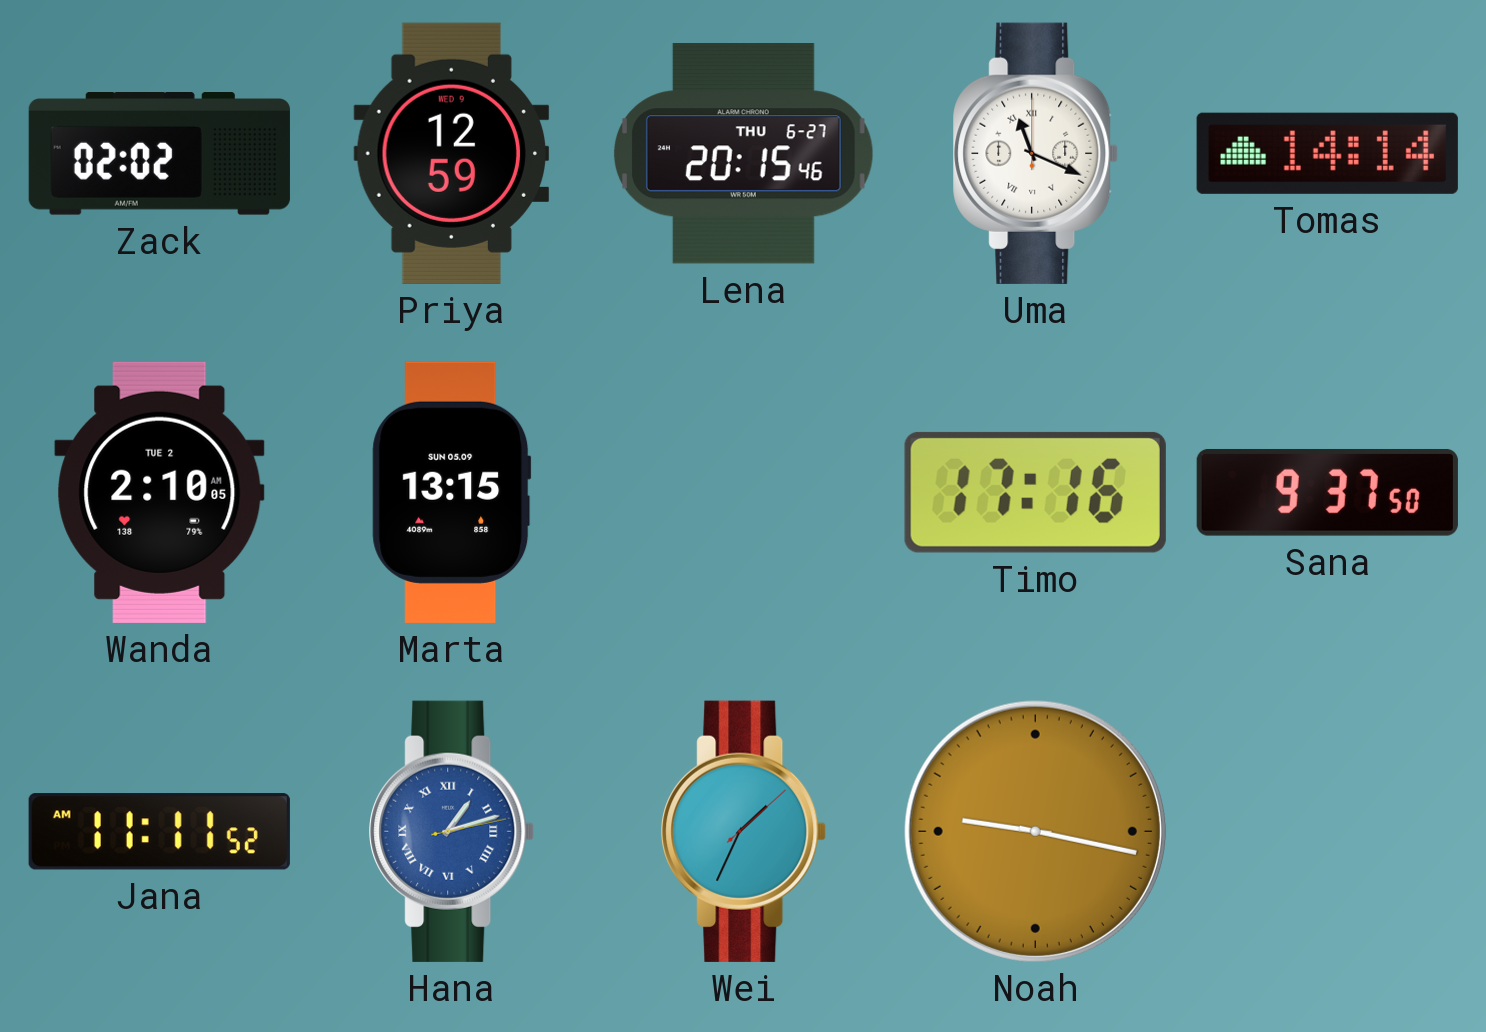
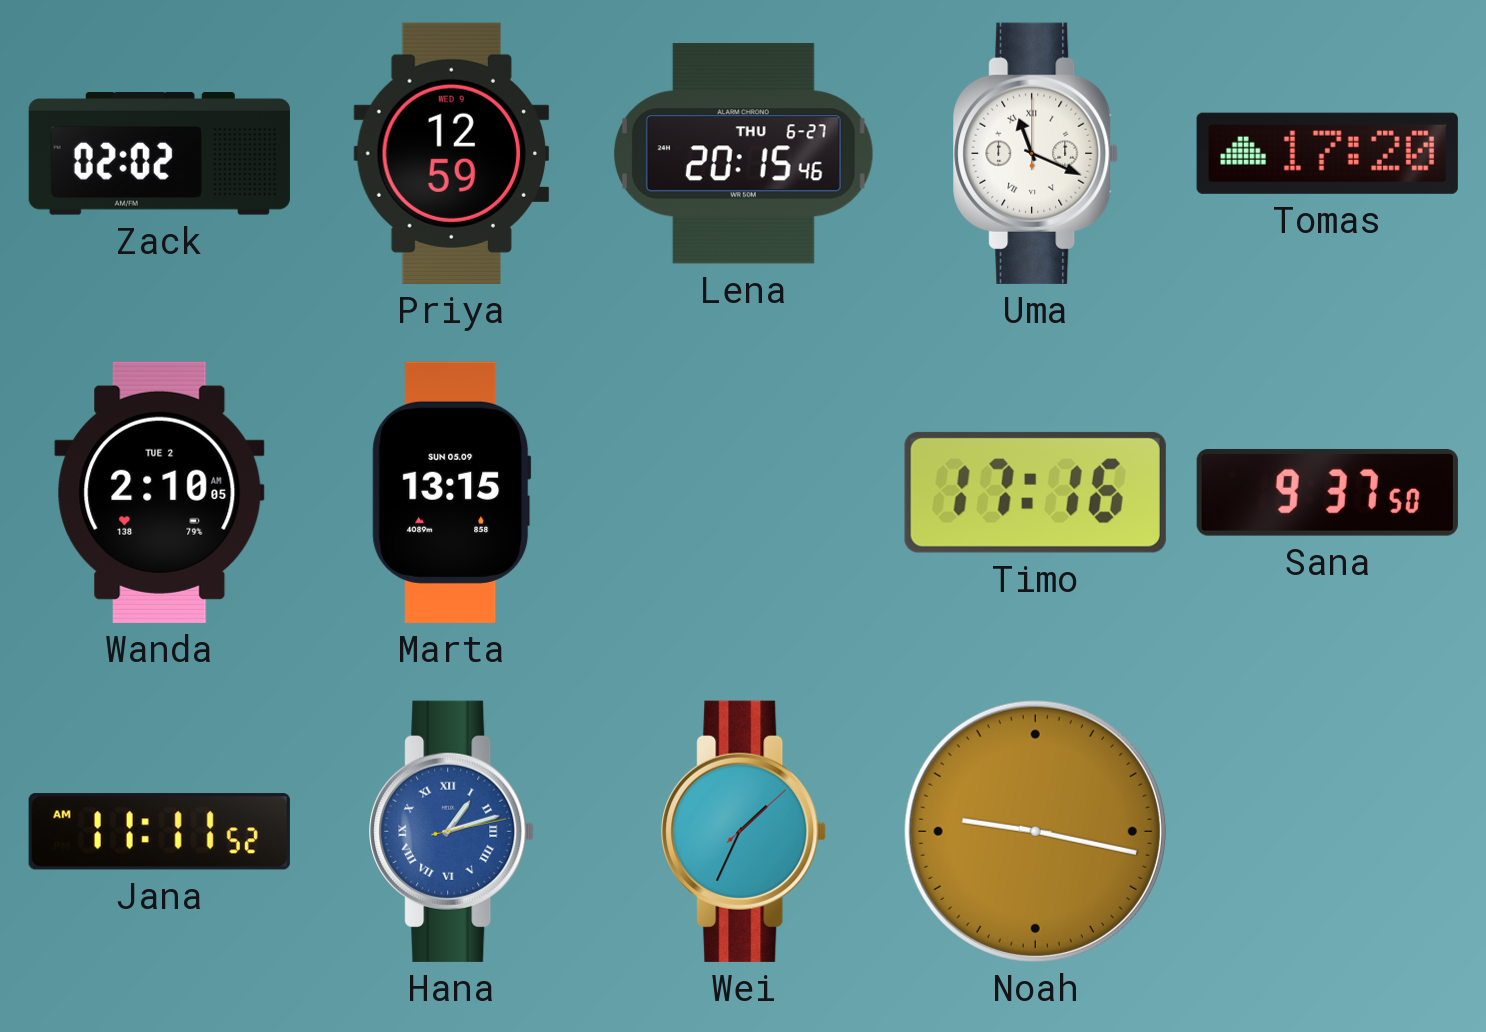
Tomas: 14:14 -> 17:20 (1327, 153)
